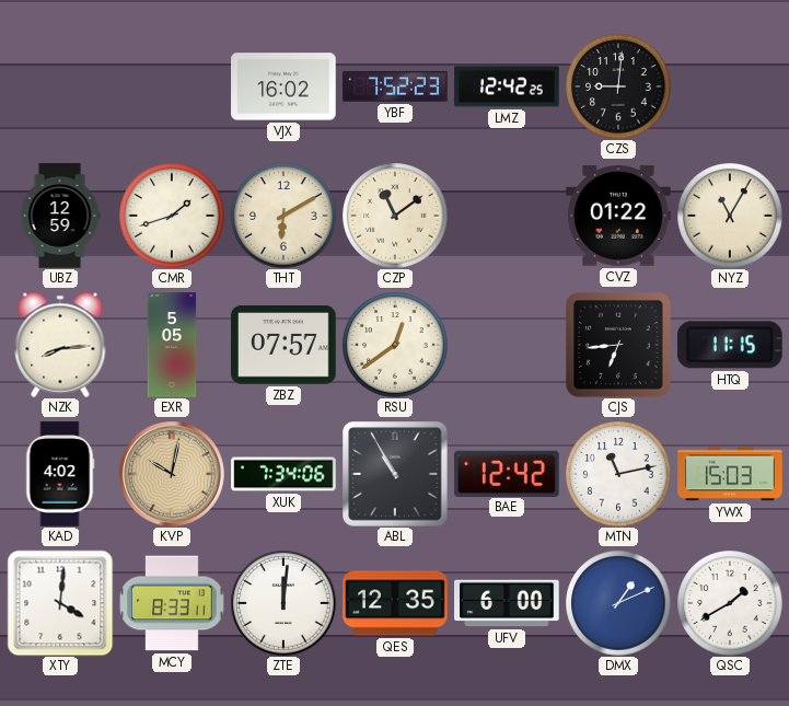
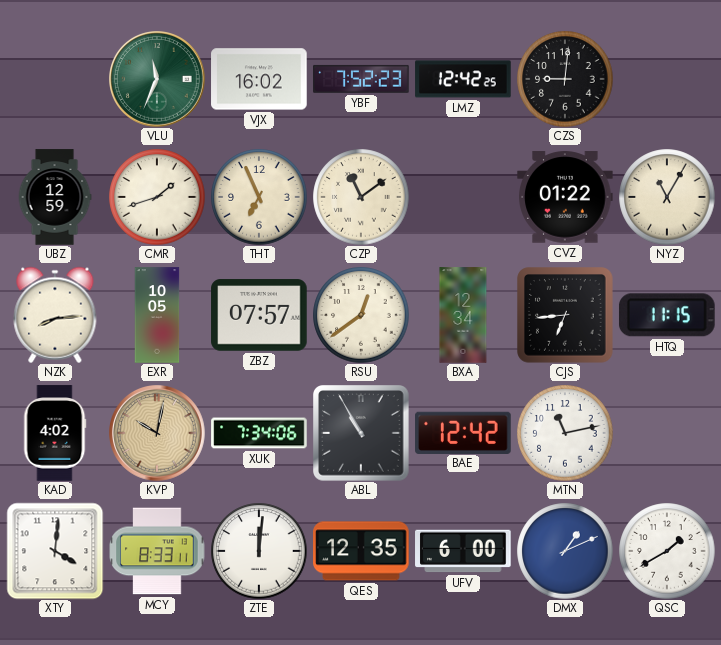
VLU: none -> 11:34 (158, 80)
THT: 6:10 -> 6:56 (259, 197)
EXR: 5:05 -> 10:05 (157, 315)
BXA: none -> 12:34 (463, 315)
YWX: 15:03 -> none (730, 474)
